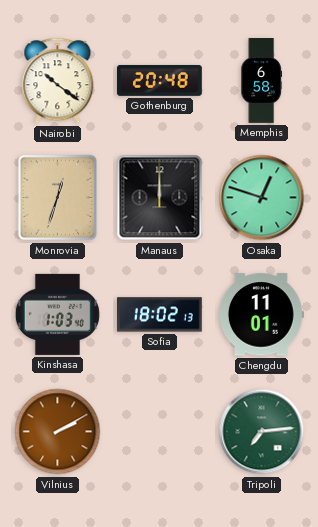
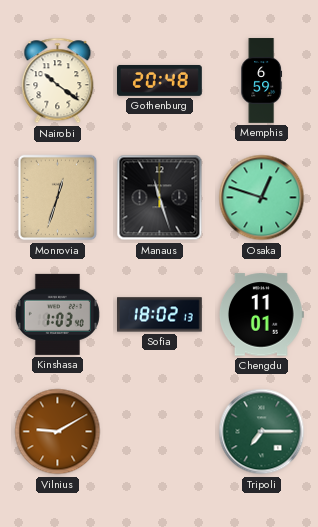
Memphis: 6:58 -> 6:59 (262, 81)
Manaus: 12:00 -> 11:27 (160, 198)
Vilnius: 2:10 -> 9:10 (58, 432)
Tripoli: 7:14 -> 7:15 (262, 432)
